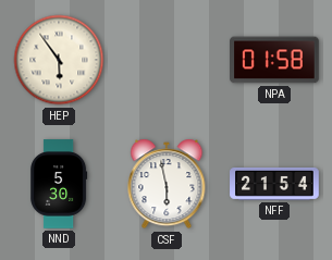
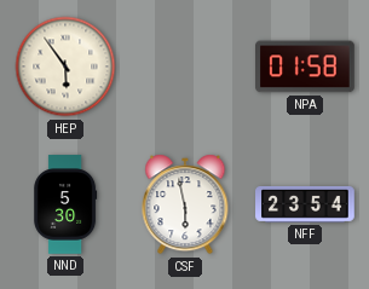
NFF: 21:54 -> 23:54 (305, 204)
